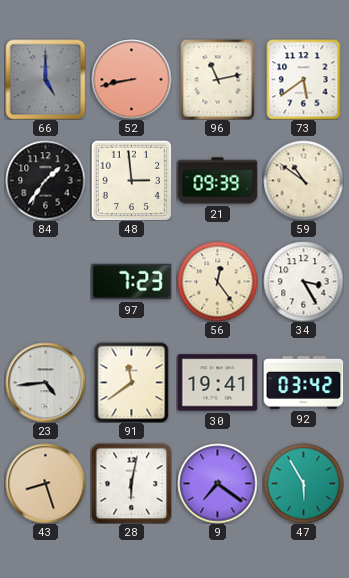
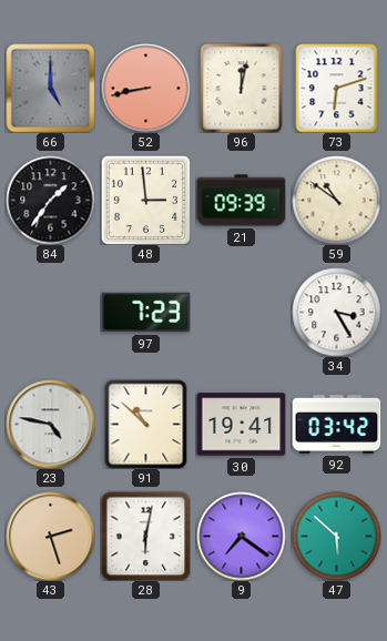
96: 11:13 -> 12:02 (242, 88)
73: 5:39 -> 6:12 (337, 88)
56: 12:24 -> none (217, 281)
23: 4:44 -> 4:47 (50, 424)
91: 11:39 -> 10:52 (146, 424)
43: 8:27 -> 2:27 (50, 536)
47: 5:55 -> 5:52 (336, 536)
